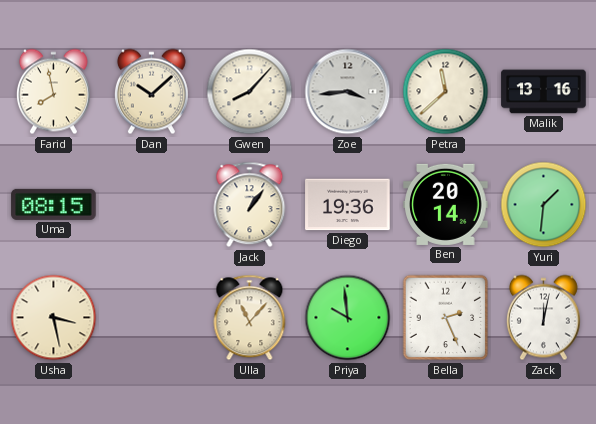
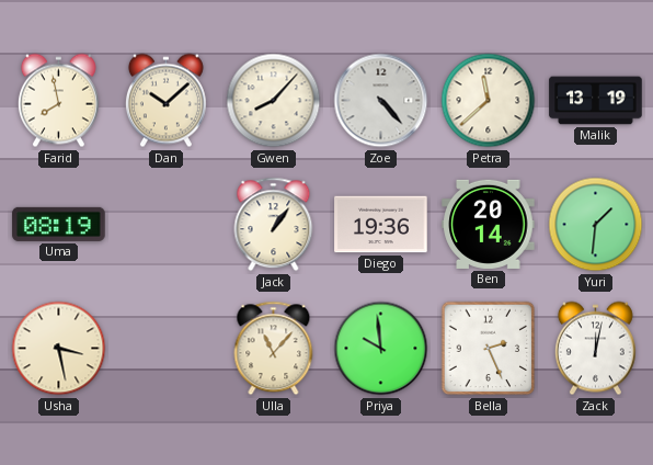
Zoe: 3:44 -> 4:23 (381, 101)
Malik: 13:16 -> 13:19 (596, 101)
Uma: 08:15 -> 08:19 (59, 224)
